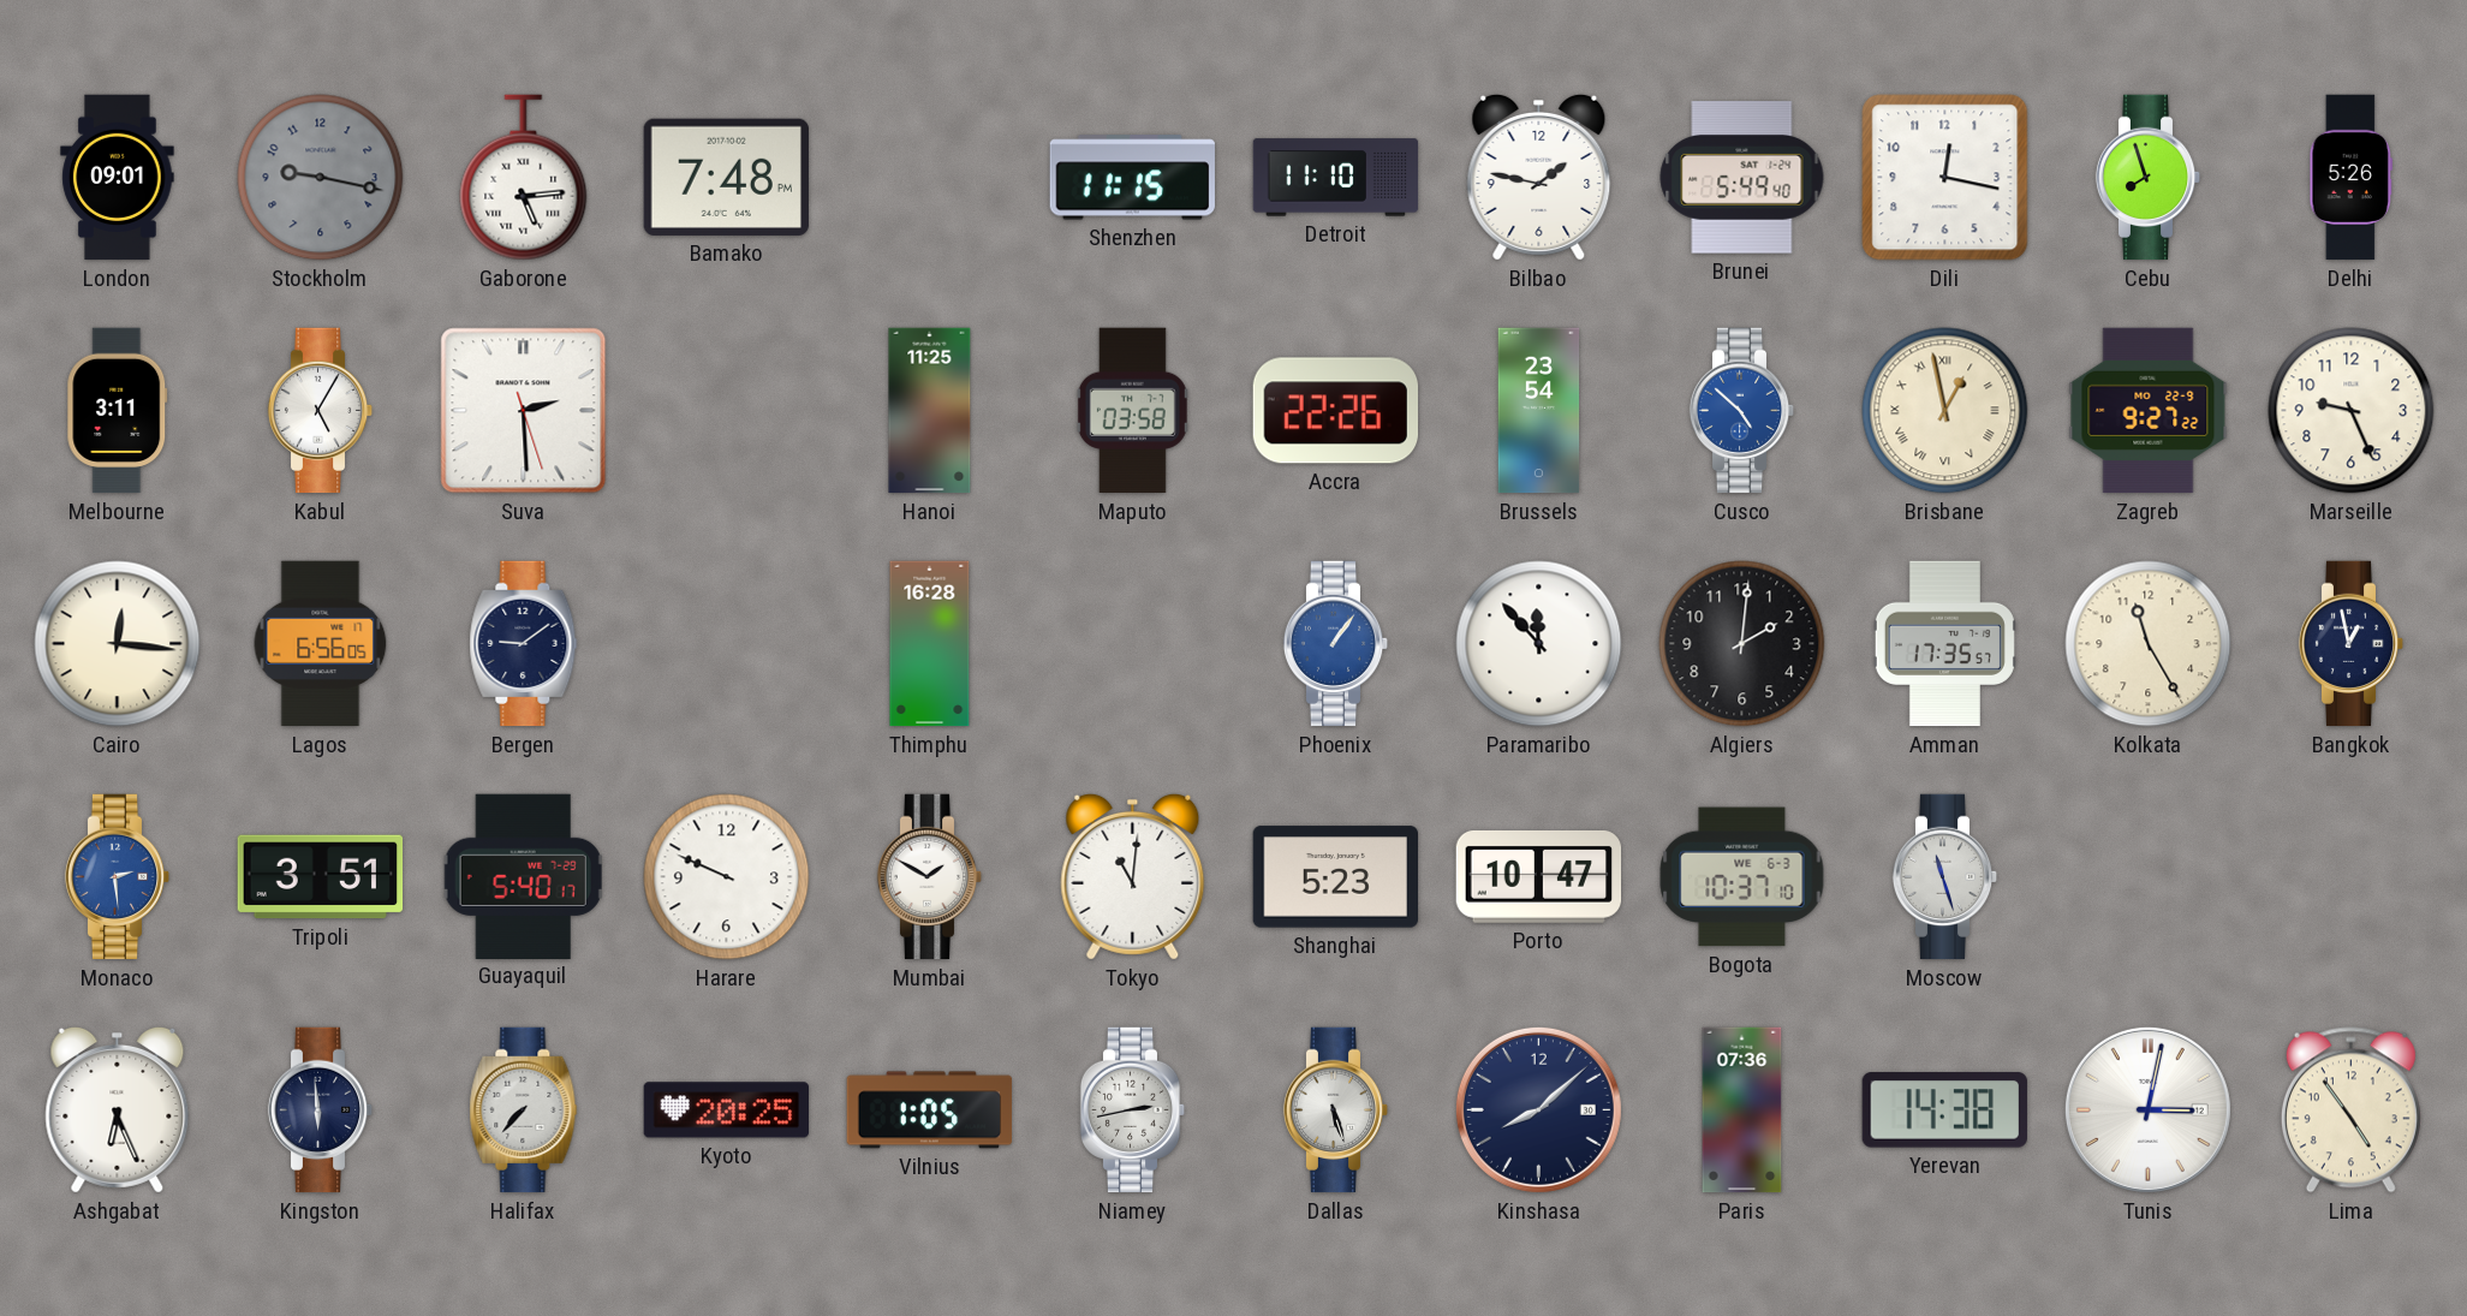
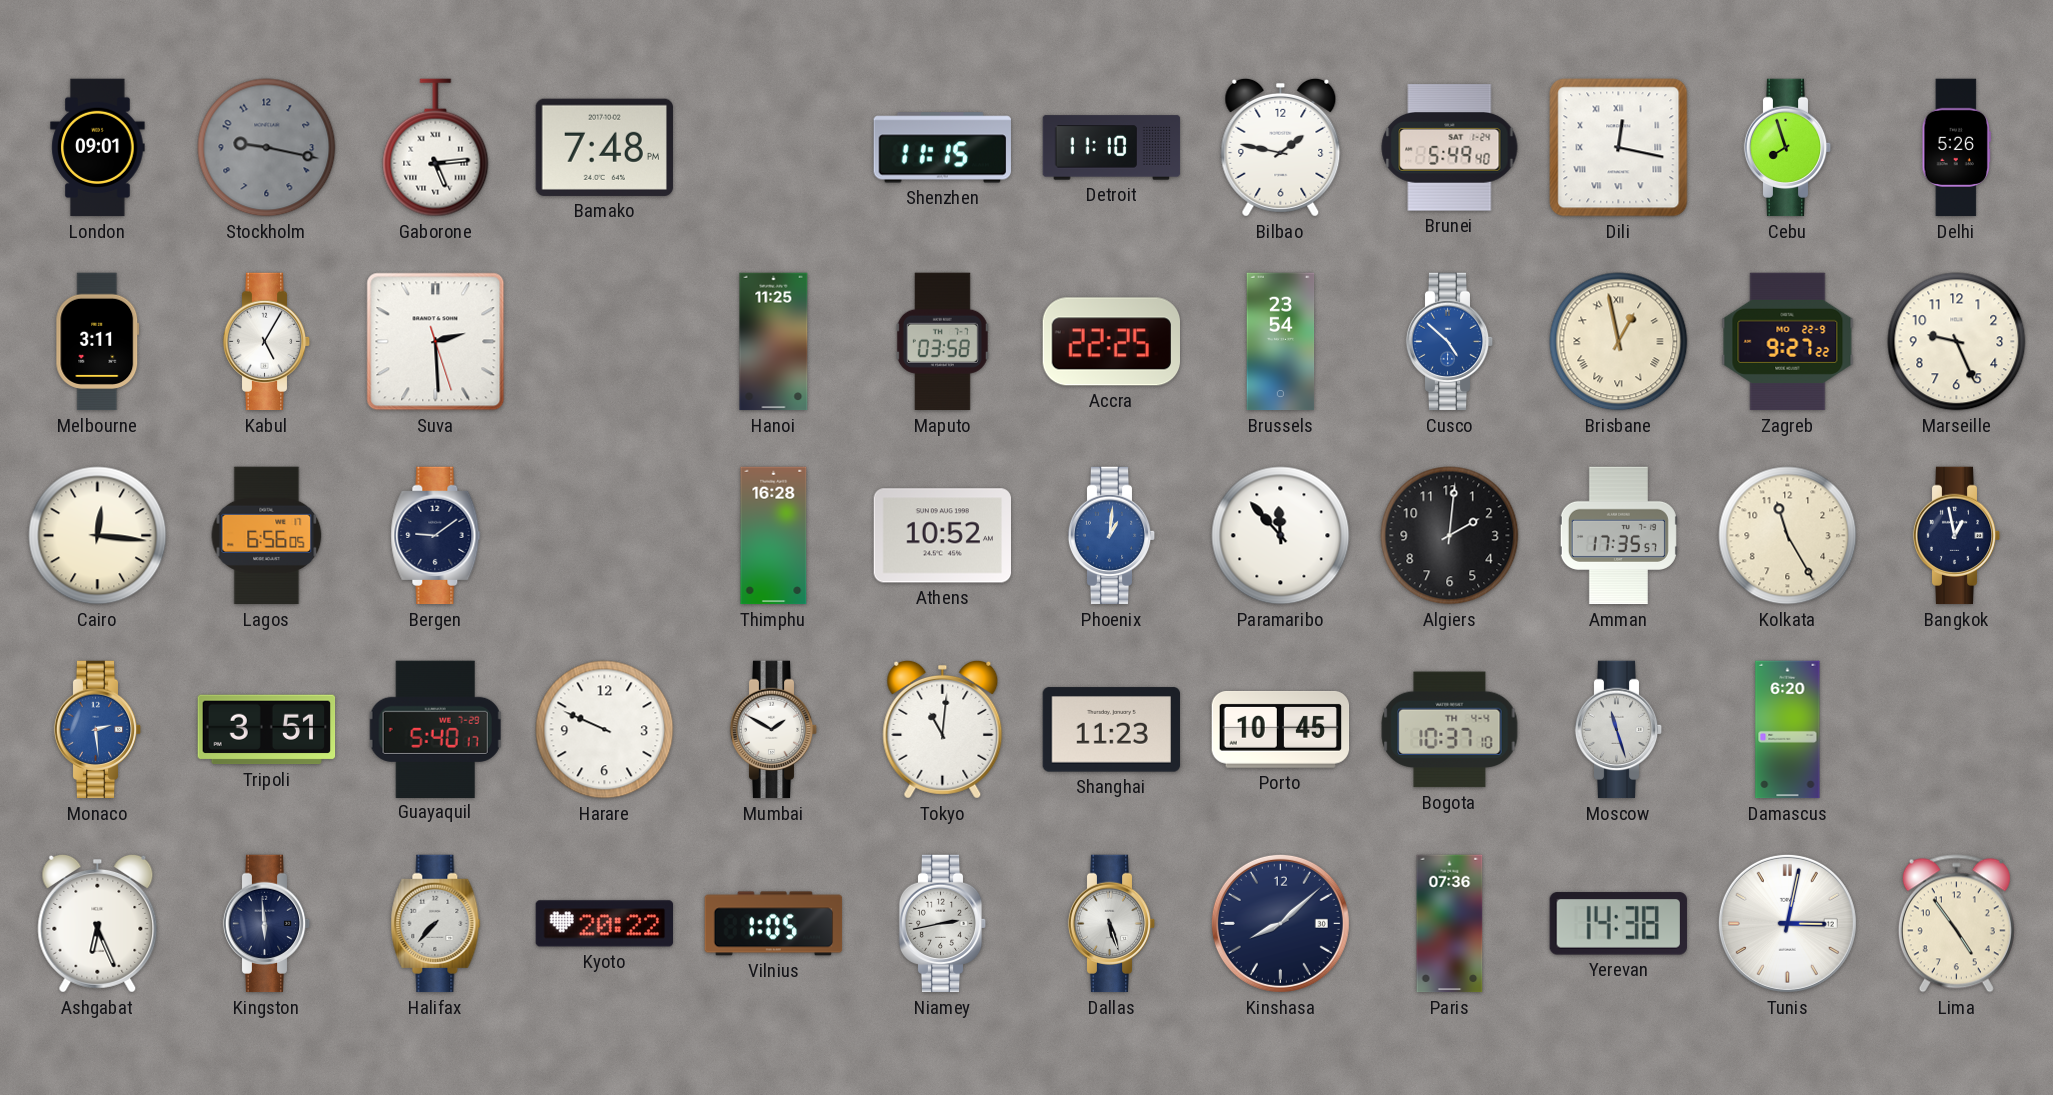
Dili numerals: Arabic -> Roman (1619, 148)
Accra: 22:26 -> 22:25 (1111, 342)
Athens: none -> 10:52 (942, 536)
Phoenix: 1:06 -> 1:01 (1112, 536)
Shanghai: 5:23 -> 11:23 (1111, 730)
Porto: 10:47 -> 10:45 (1281, 729)
Bogota date: WE 6-3 -> TH 4-4 (1450, 730)
Damascus: none -> 6:20 (1788, 730)
Kyoto: 20:25 -> 20:22 (604, 924)
